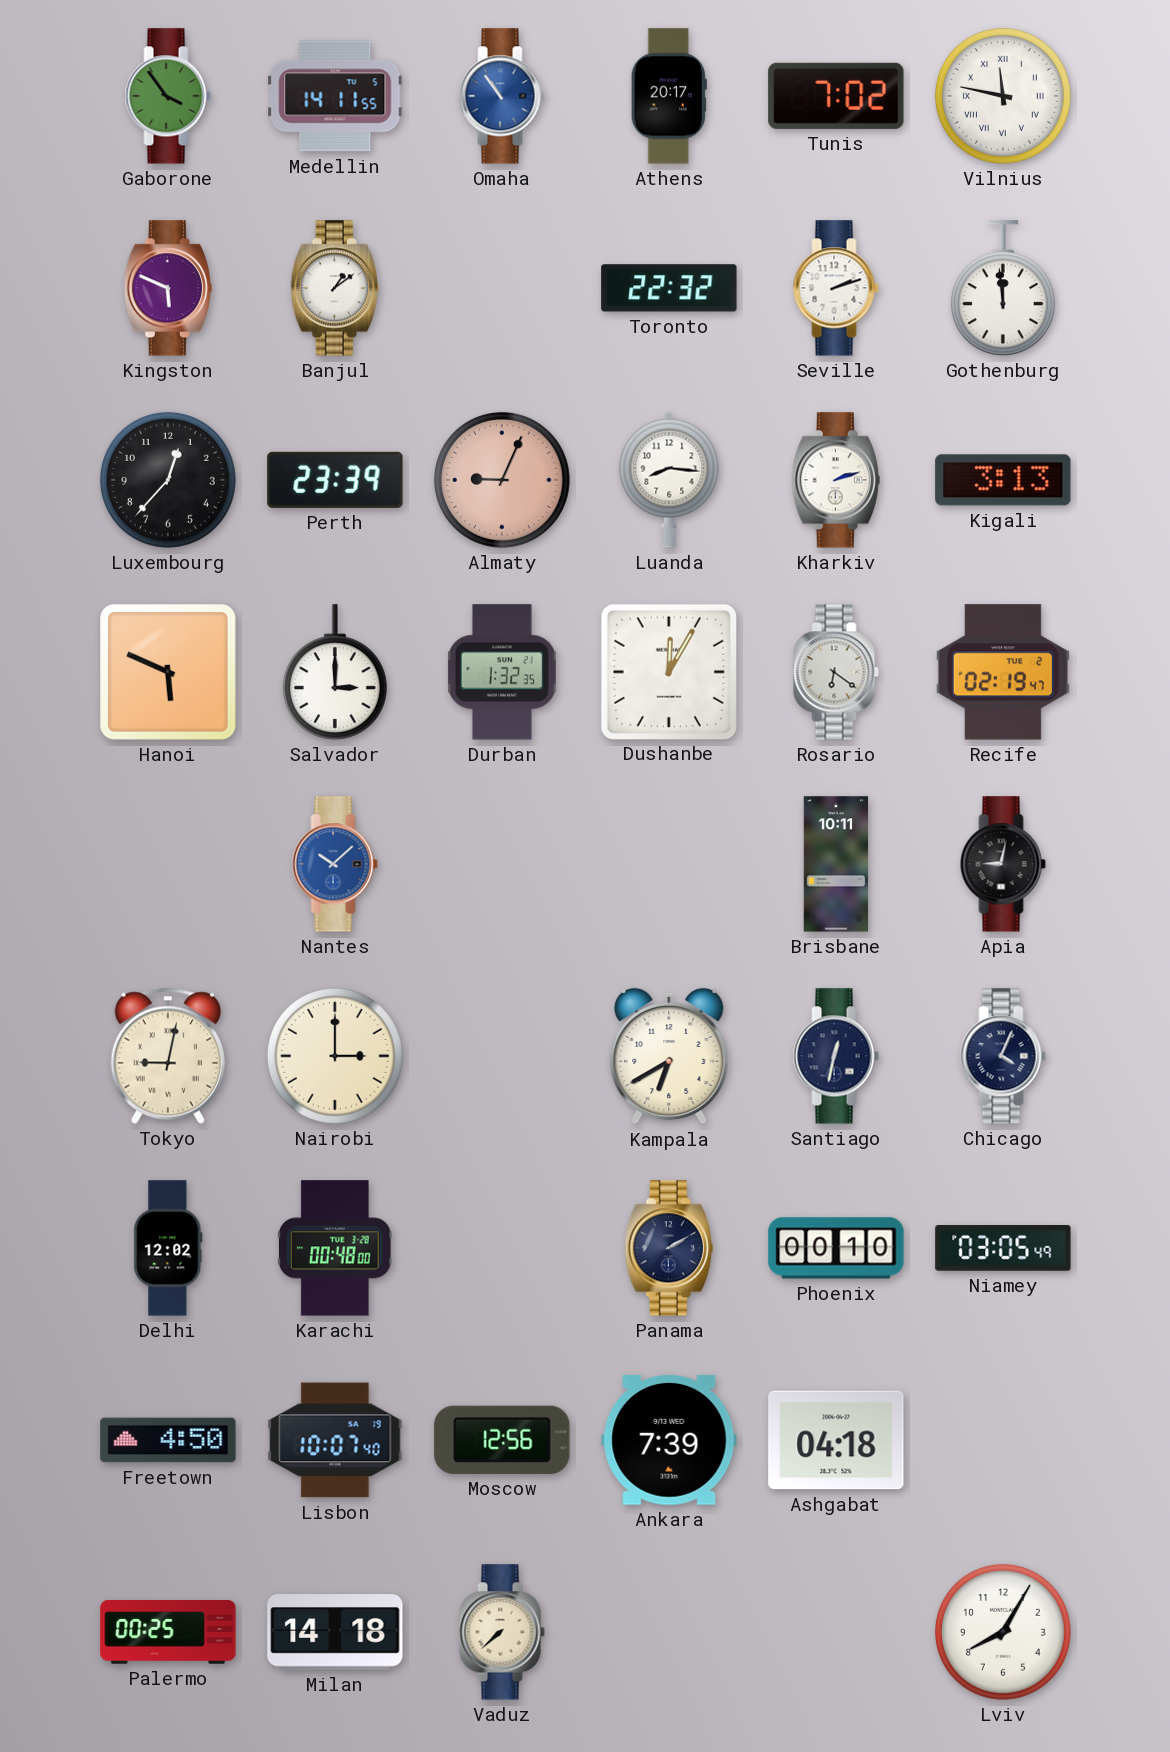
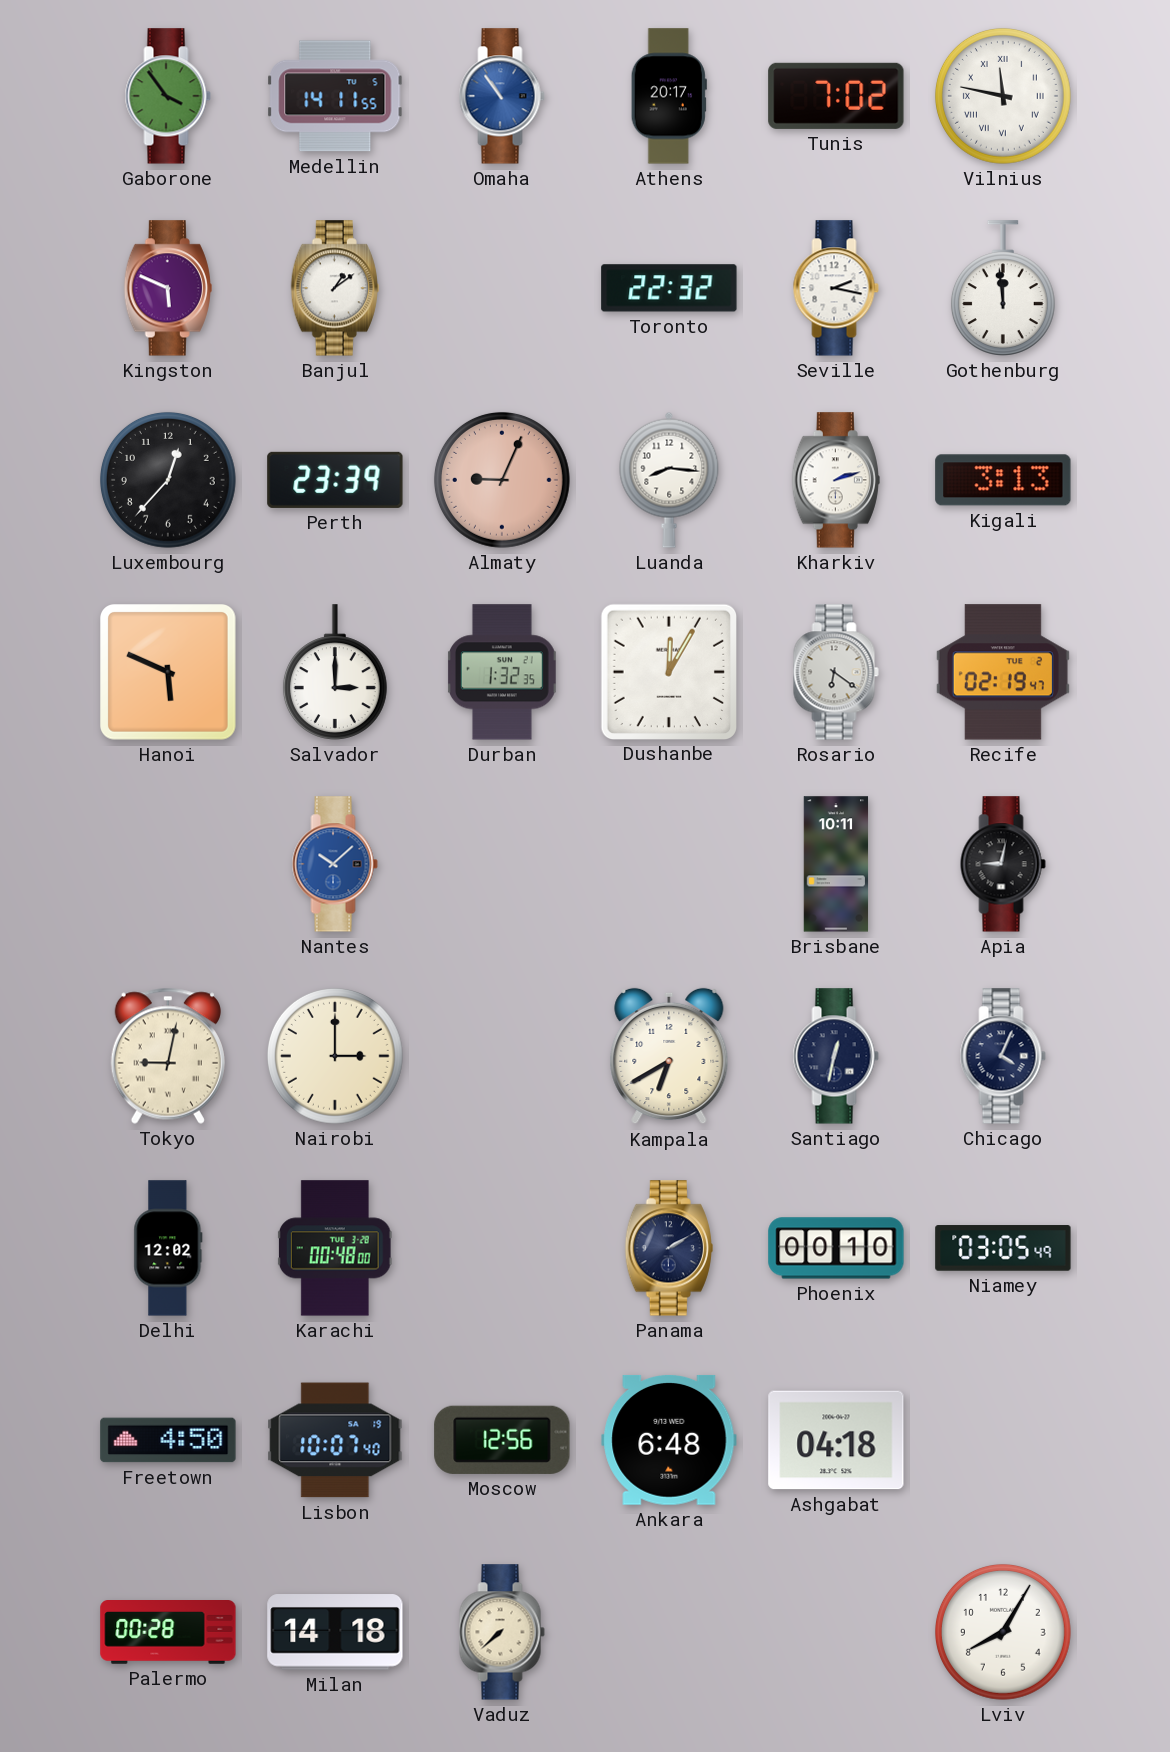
Seville: 2:12 -> 2:17 (836, 288)
Ankara: 7:39 -> 6:48 (669, 1440)
Palermo: 00:25 -> 00:28 (168, 1633)
